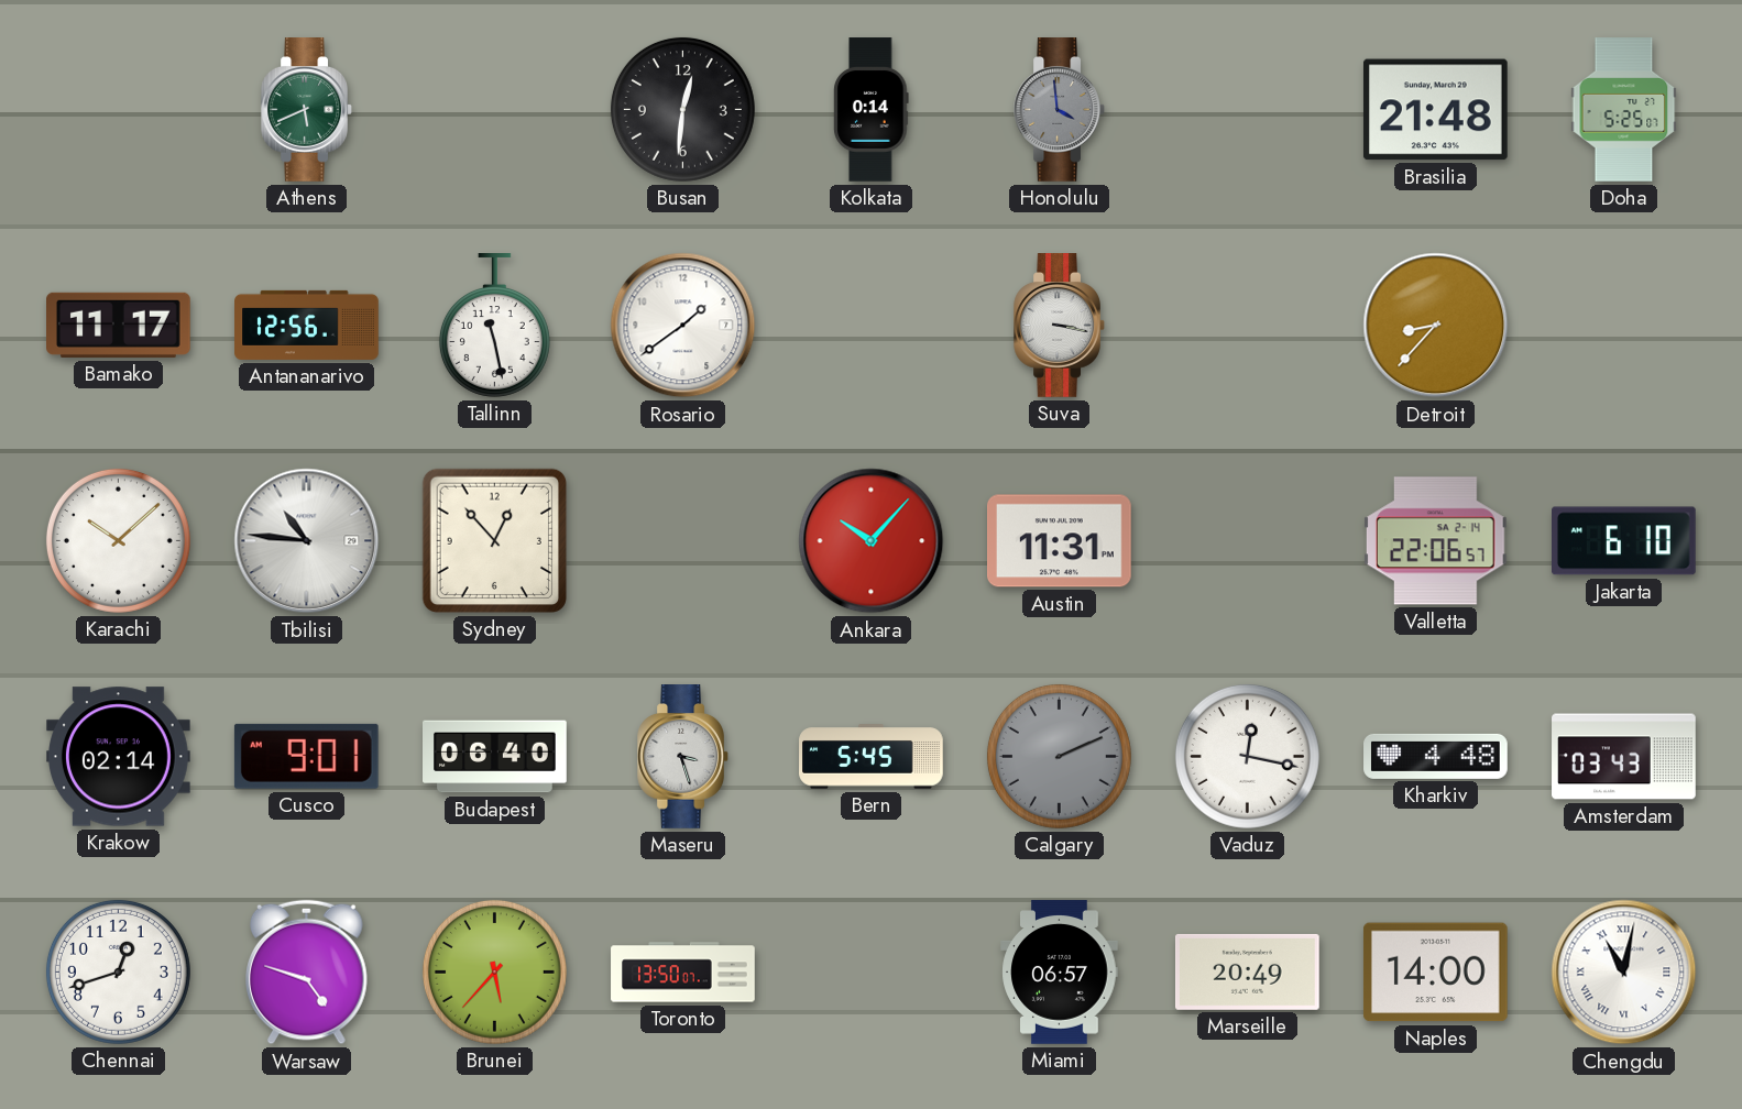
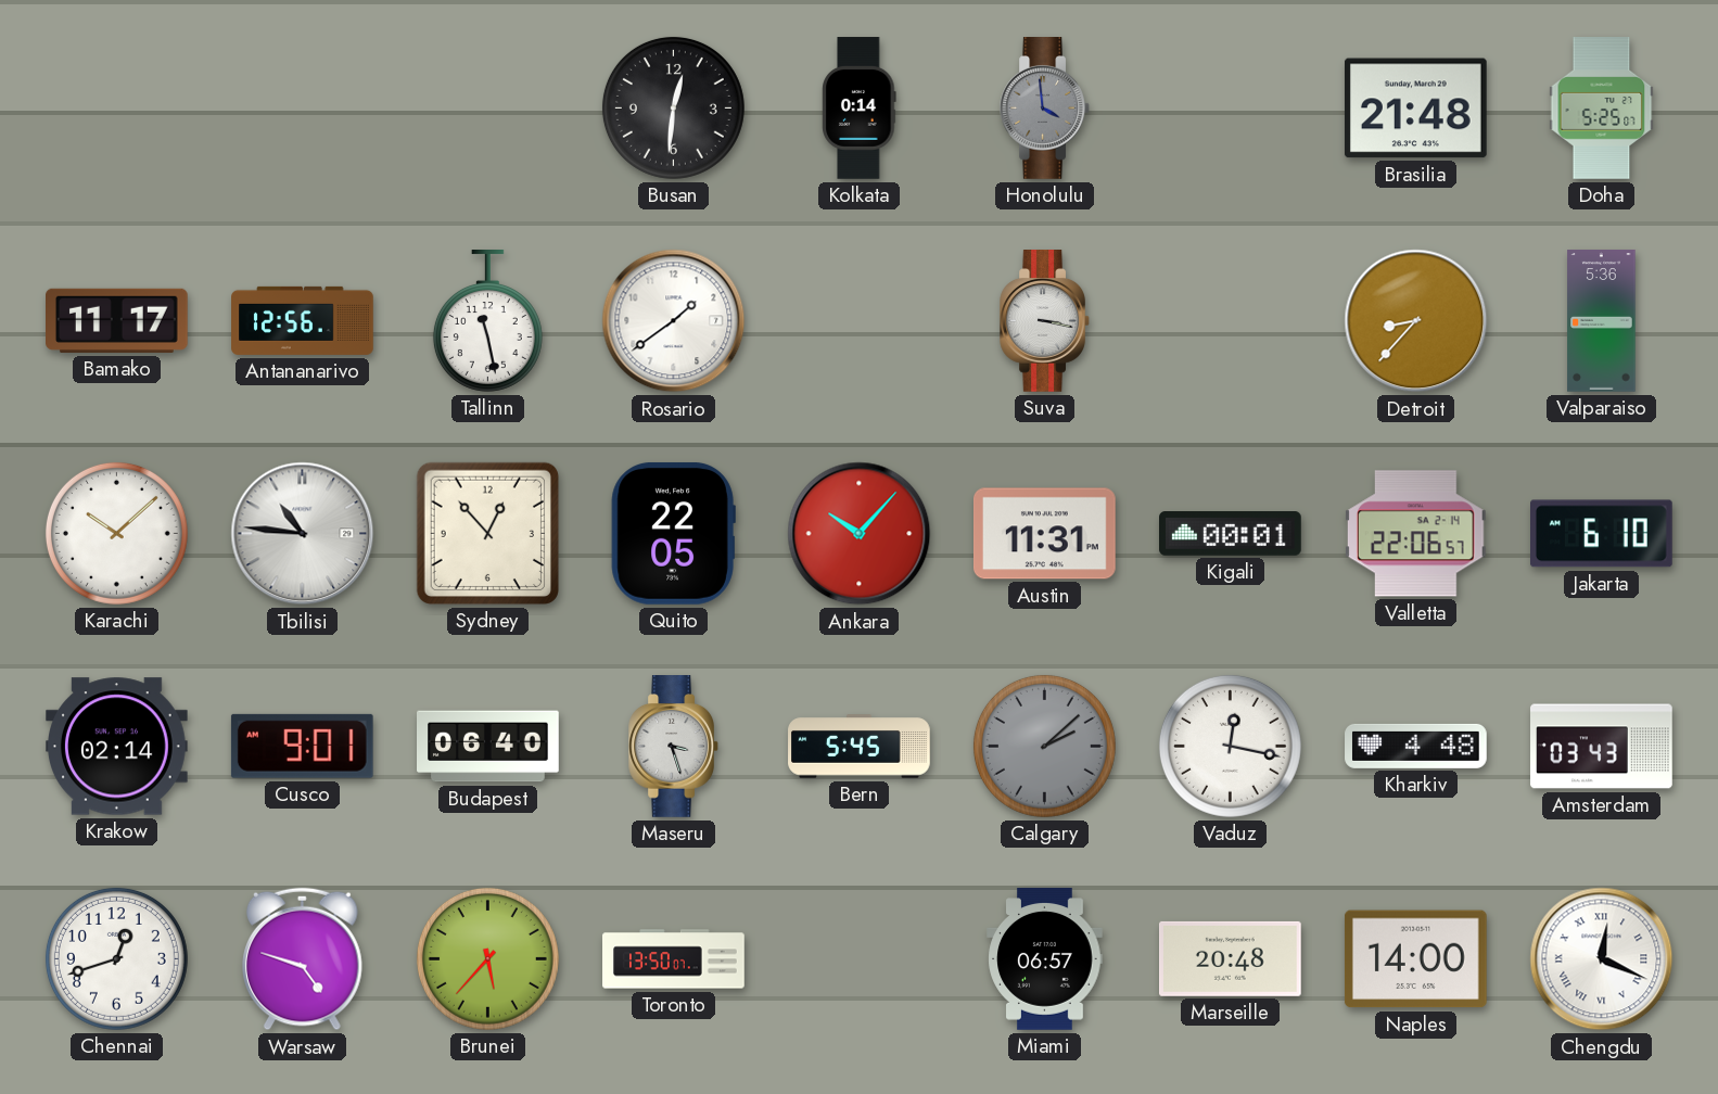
Athens: 5:41 -> none (306, 110)
Valparaiso: none -> 5:36 (1602, 321)
Quito: none -> 22:05 (673, 533)
Kigali: none -> 00:01 (1231, 534)
Calgary: 2:11 -> 2:08 (1044, 746)
Marseille: 20:49 -> 20:48 (1231, 958)
Chengdu: 11:02 -> 12:19 (1602, 959)
